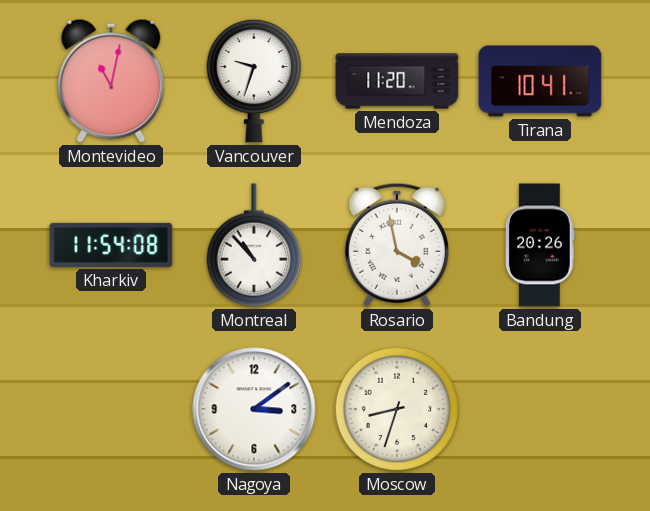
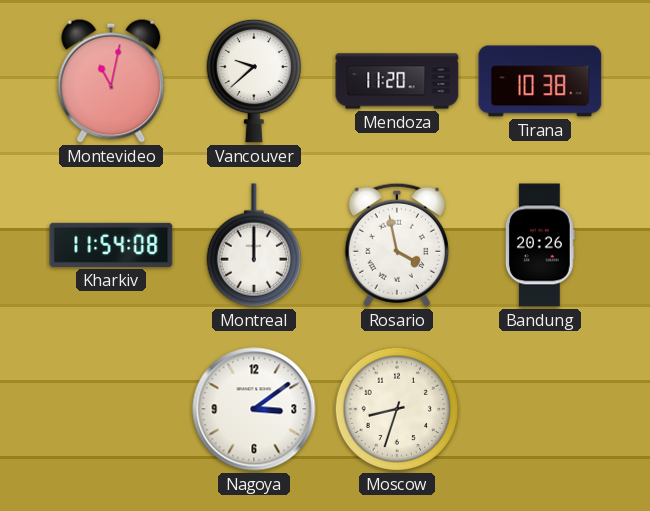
Vancouver: 9:33 -> 9:38 (253, 81)
Tirana: 10:41 -> 10:38 (540, 81)
Montreal: 10:53 -> 12:00 (253, 245)
